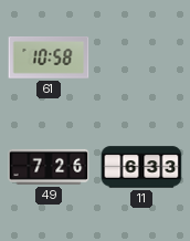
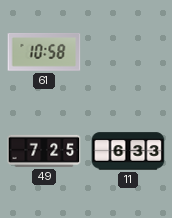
49: 7:26 -> 7:25 (44, 151)
